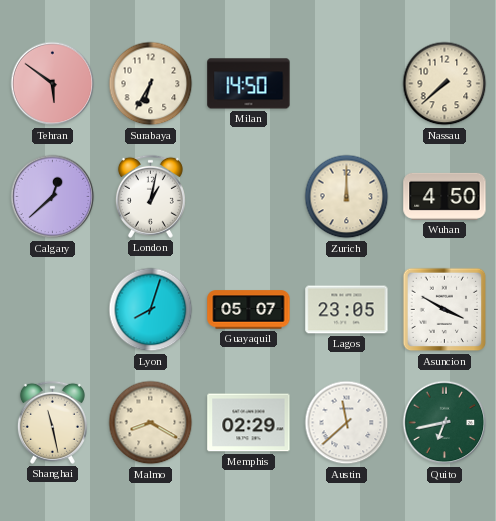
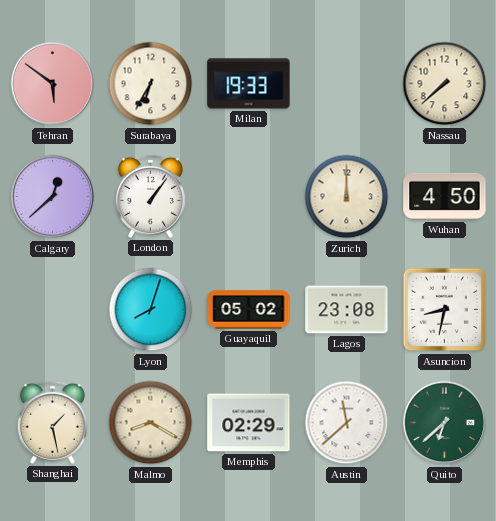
Milan: 14:50 -> 19:33 (249, 84)
London: 1:02 -> 1:06 (150, 196)
Guayaquil: 05:07 -> 05:02 (249, 310)
Lagos: 23:05 -> 23:08 (347, 310)
Asuncion: 3:50 -> 8:32 (445, 310)
Shanghai: 11:28 -> 1:28 (52, 422)
Quito: 6:43 -> 6:38 (445, 423)
